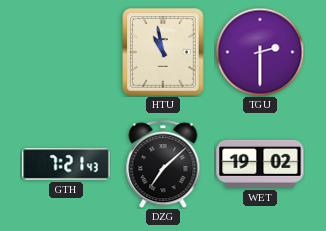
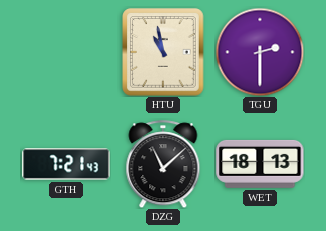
DZG: 7:08 -> 11:08 (163, 164)
WET: 19:02 -> 18:13 (260, 164)
